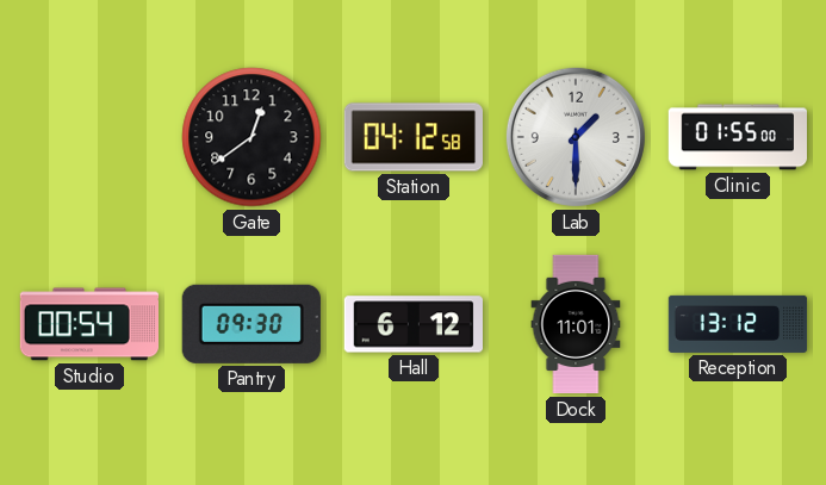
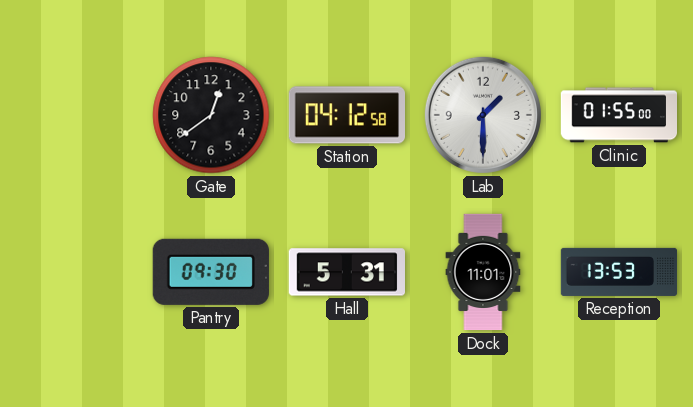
Studio: 00:54 -> none (88, 324)
Hall: 6:12 -> 5:31 (346, 272)
Reception: 13:12 -> 13:53 (619, 272)
